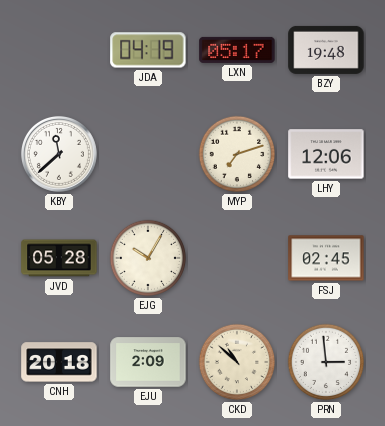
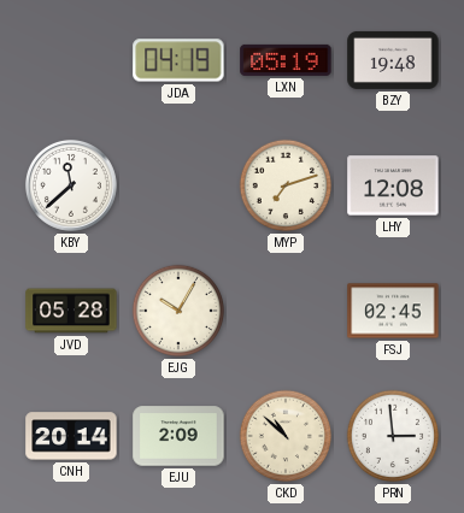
LXN: 05:17 -> 05:19 (286, 60)
LHY: 12:06 -> 12:08 (393, 185)
CNH: 20:18 -> 20:14 (71, 436)
